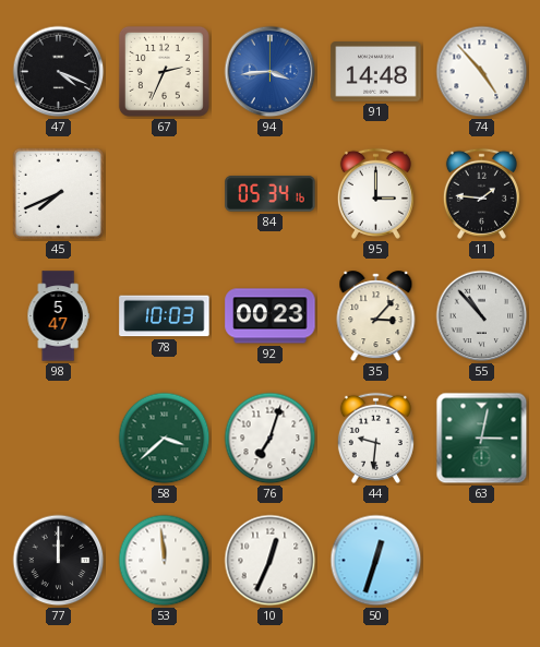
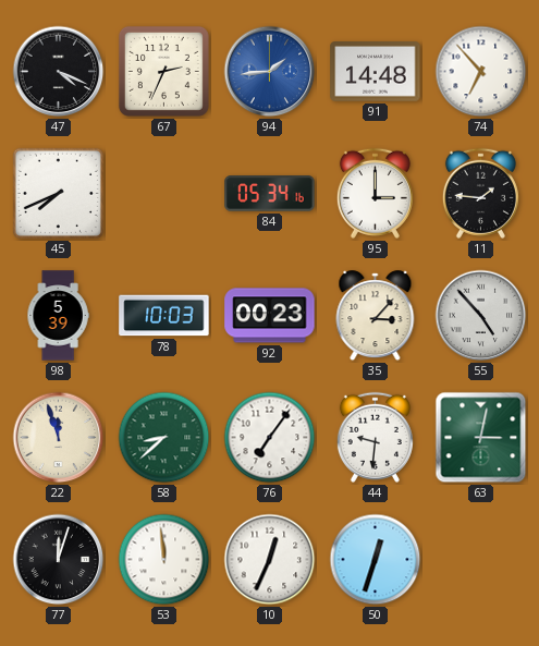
94: 3:44 -> 1:44 (270, 72)
74: 4:53 -> 6:53 (481, 72)
98: 5:47 -> 5:39 (58, 316)
55: 10:53 -> 4:53 (481, 316)
22: none -> 11:57 (59, 438)
58: 3:38 -> 8:38 (164, 438)
76: 7:03 -> 7:06 (270, 438)
77: 12:00 -> 12:03 (59, 560)
